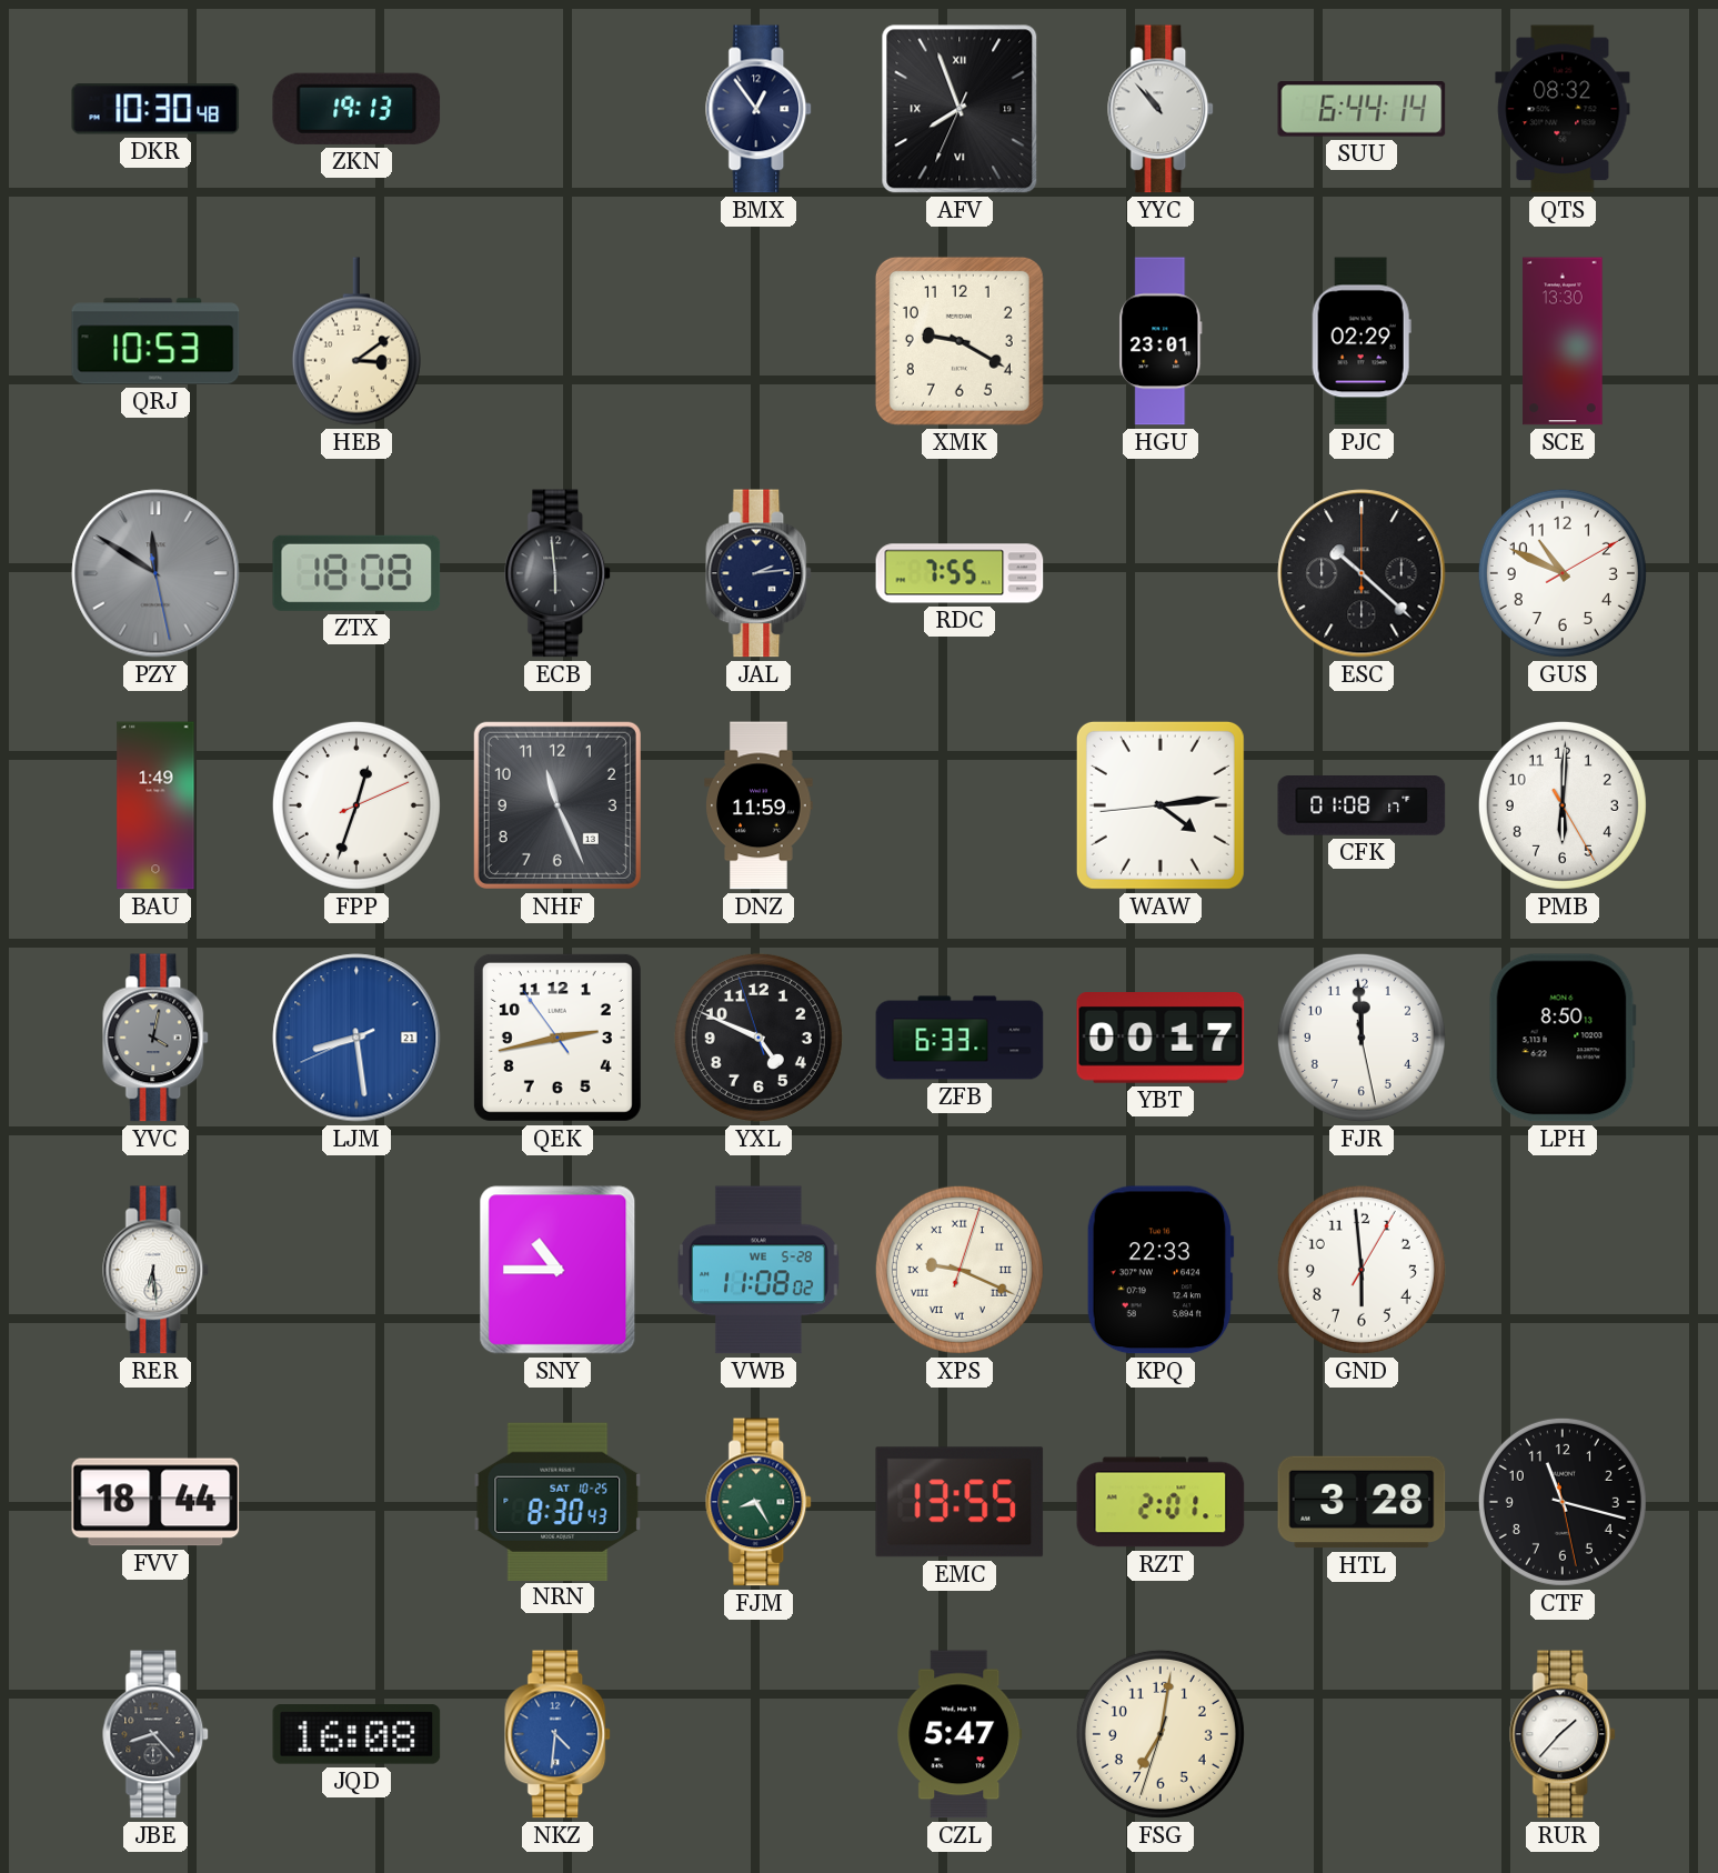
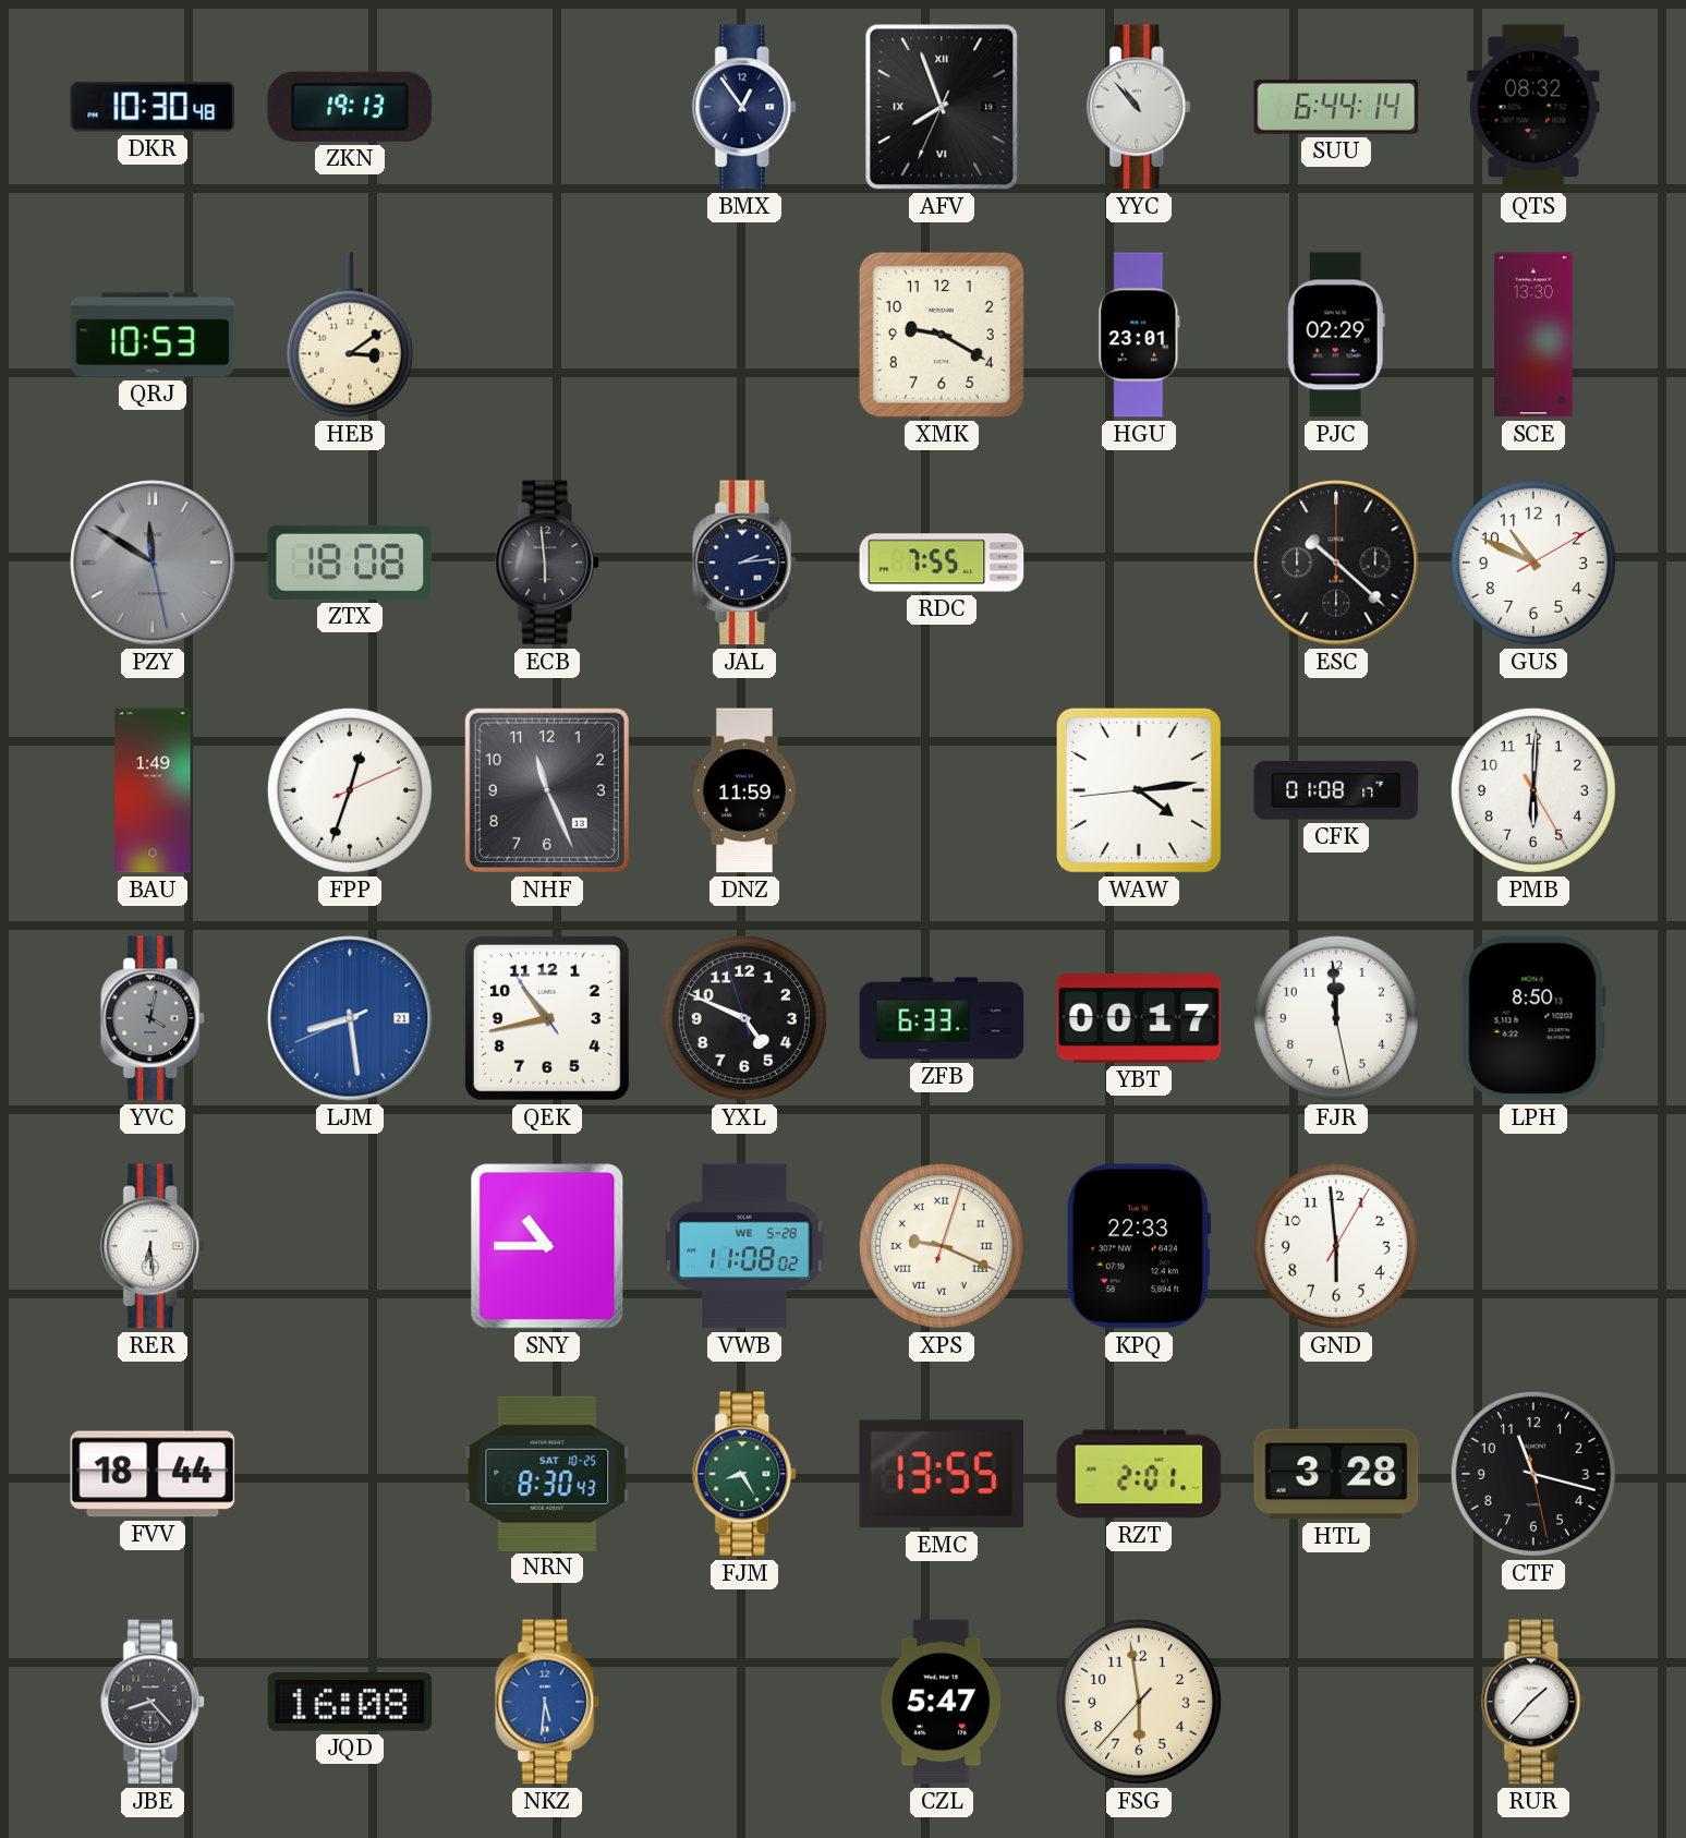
QEK: 2:42 -> 10:42 (547, 1018)
NKZ: 4:31 -> 5:31 (548, 1702)
FSG: 7:01 -> 5:58 (1139, 1702)
